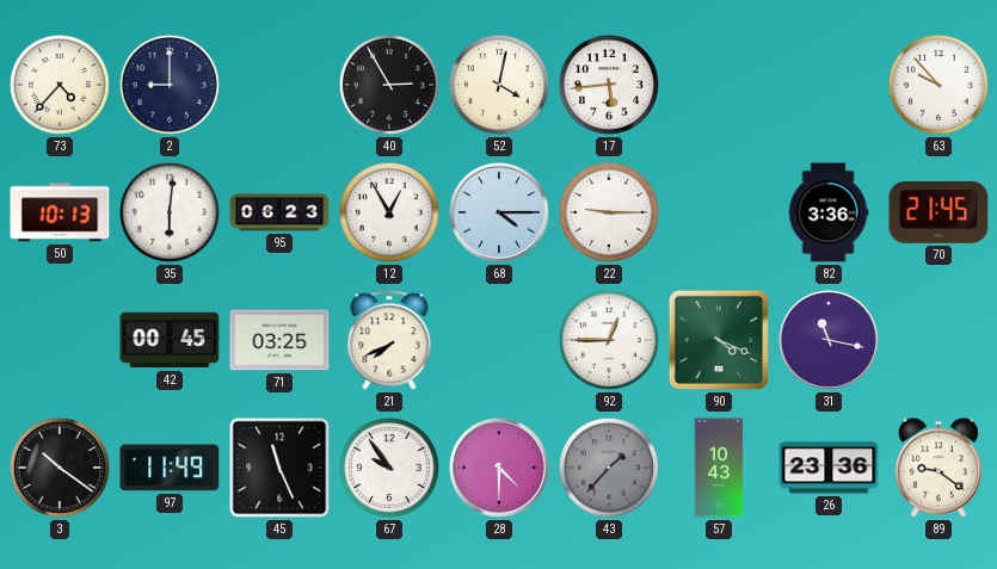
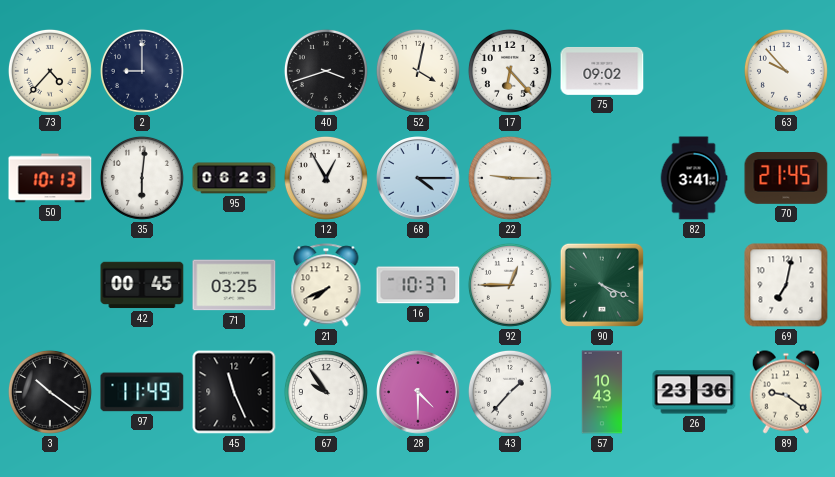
40: 2:55 -> 3:42 (326, 71)
17: 5:44 -> 6:23 (510, 71)
75: none -> 09:02 (602, 71)
82: 3:36 -> 3:41 (694, 178)
16: none -> 10:37 (418, 285)
31: 11:17 -> none (829, 340)
69: none -> 7:02 (786, 285)
43 dial: grey -> white (510, 392)
